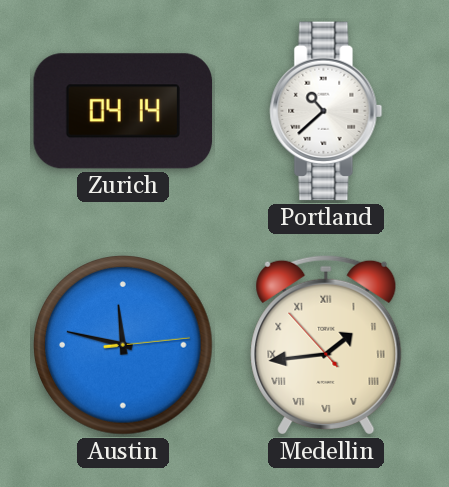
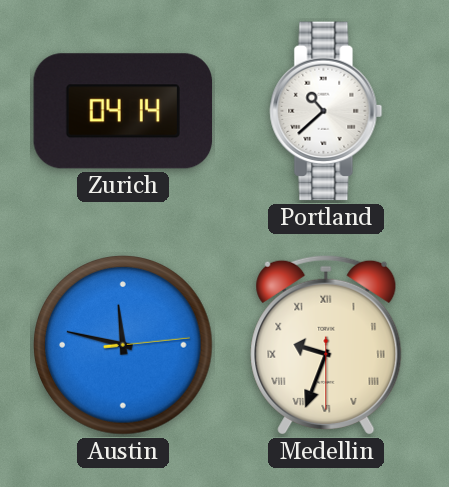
Medellin: 1:43 -> 9:33 (326, 345)
